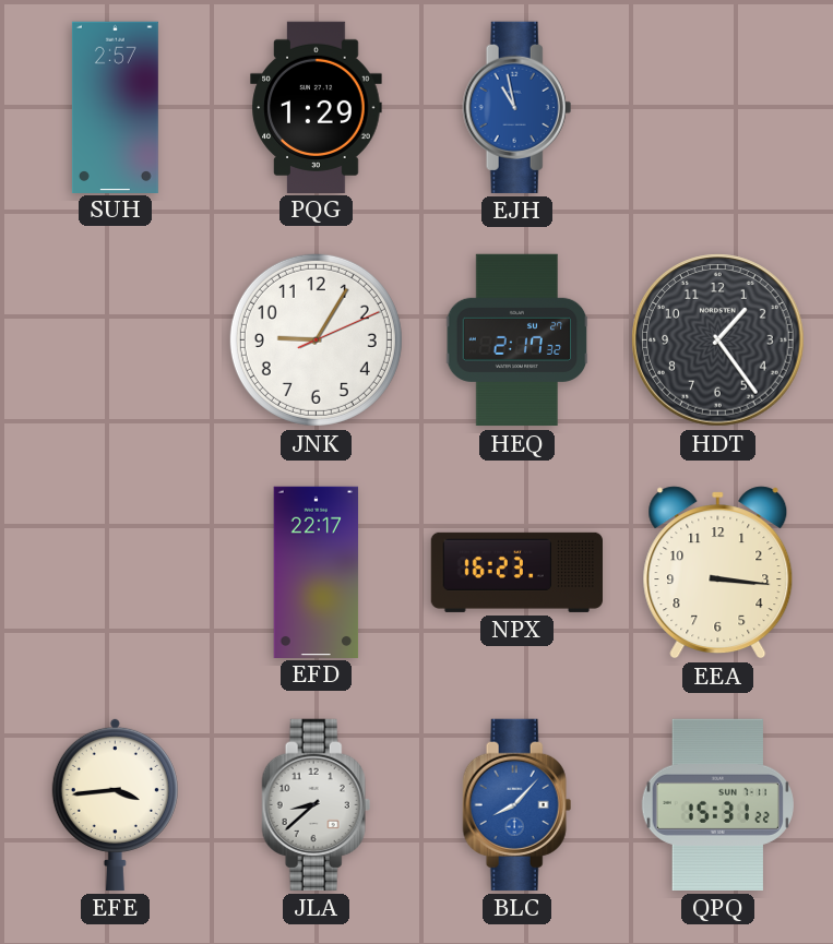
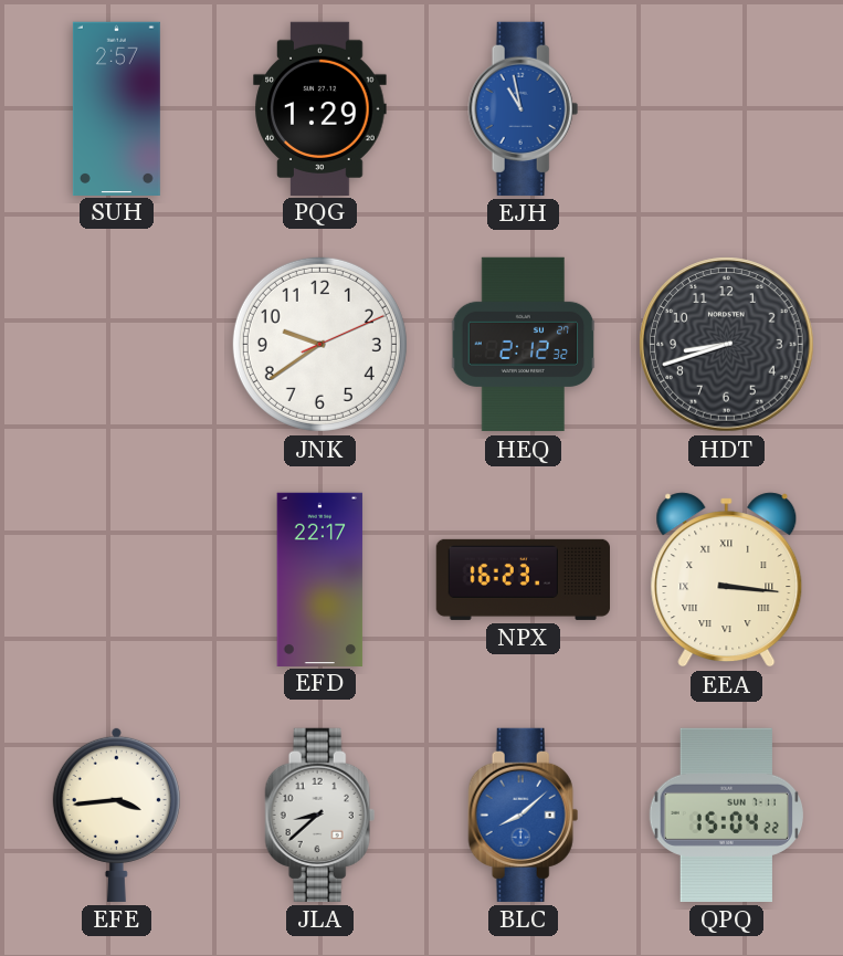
JNK: 9:05 -> 9:39 (319, 344)
HEQ: 2:17 -> 2:12 (524, 345)
HDT: 1:24 -> 8:42 (727, 345)
EEA numerals: Arabic -> Roman (727, 580)
BLC: 8:07 -> 8:08 (524, 815)
QPQ: 15:31 -> 15:04 (726, 815)
